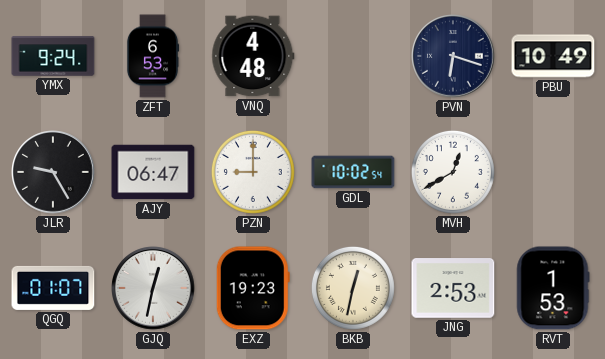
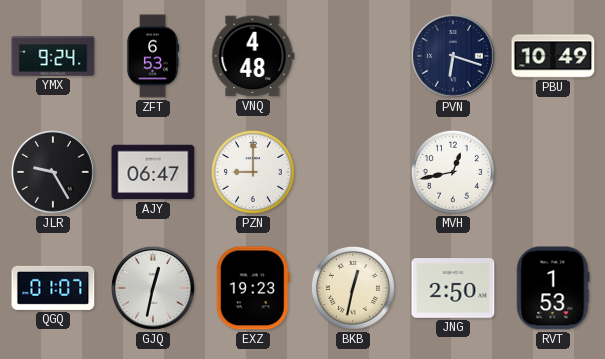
GDL: 10:02 -> none (353, 172)
MVH: 12:40 -> 12:43 (453, 172)
JNG: 2:53 -> 2:50 (453, 288)
